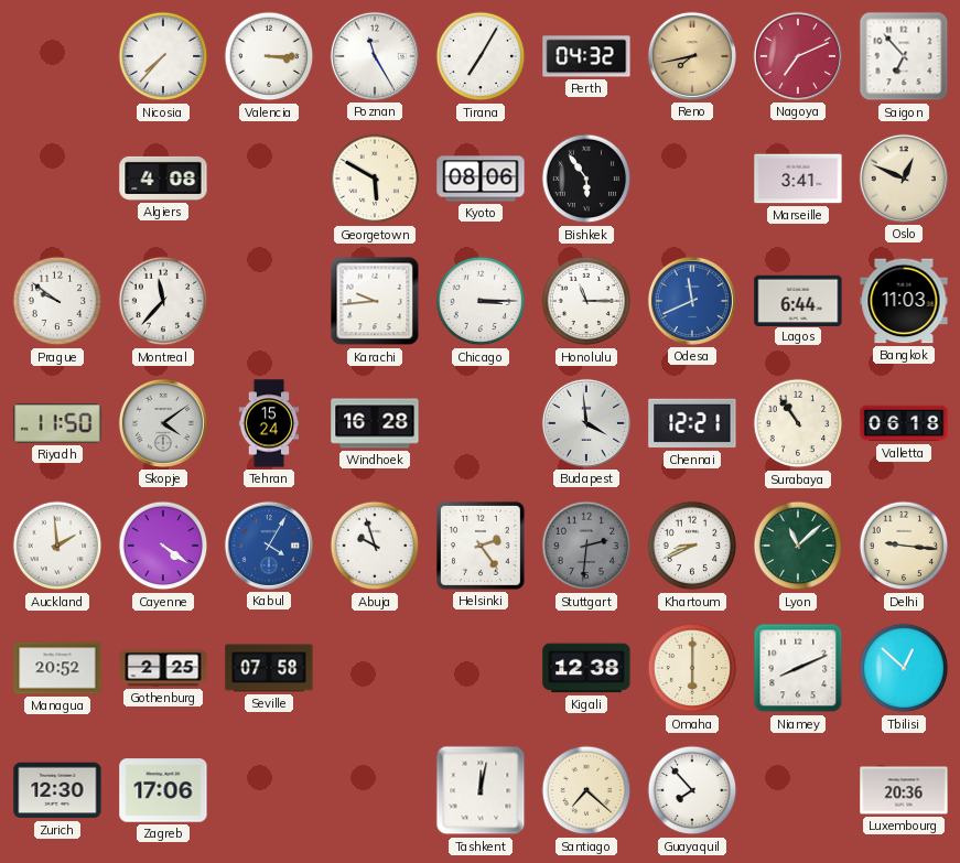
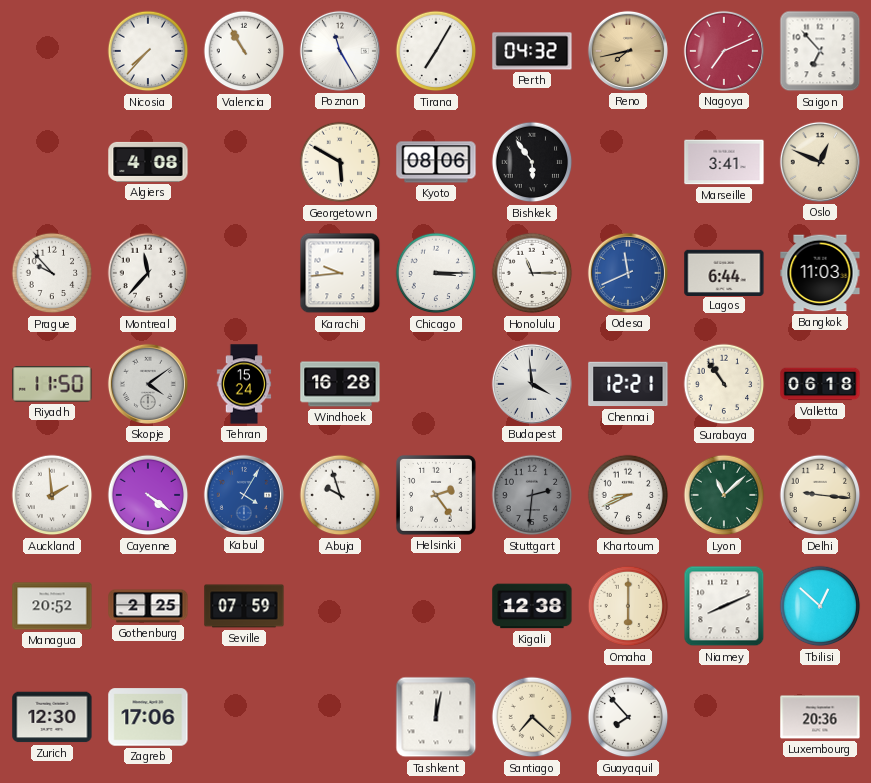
Valencia: 3:15 -> 10:55 (244, 51)
Prague: 9:51 -> 9:53 (52, 273)
Seville: 07:58 -> 07:59 (244, 606)
